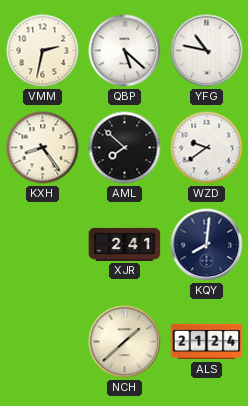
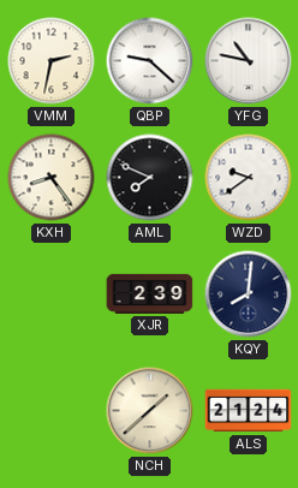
QBP: 5:22 -> 9:22 (150, 61)
AML: 7:52 -> 7:49 (150, 178)
XJR: 2:41 -> 2:39 (150, 293)
